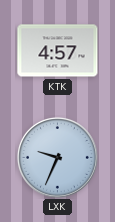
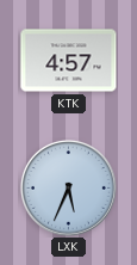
LXK: 9:34 -> 5:34 (68, 187)
